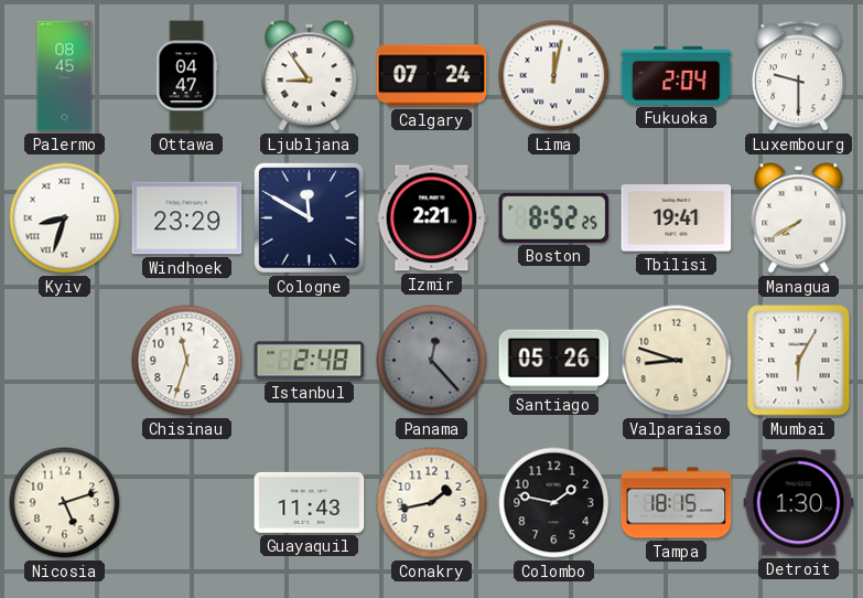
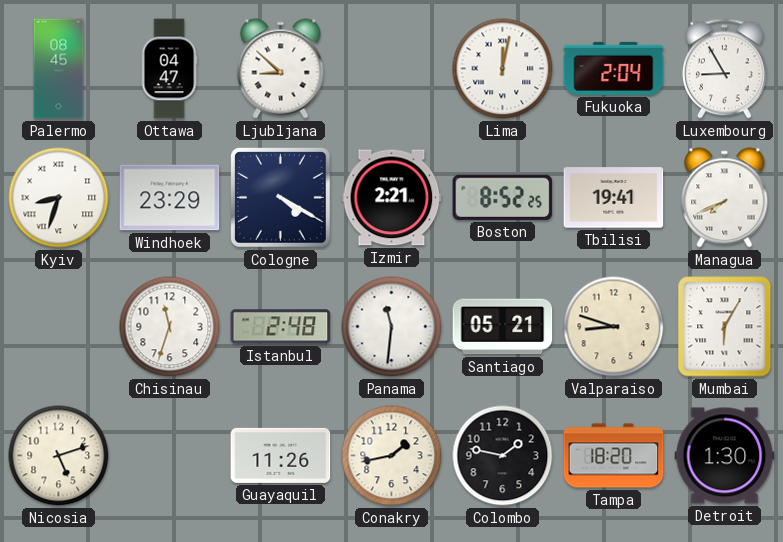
Ljubljana: 8:54 -> 8:52 (281, 69)
Calgary: 07:24 -> none (432, 76)
Luxembourg: 9:30 -> 8:55 (724, 69)
Cologne: 11:50 -> 4:20 (281, 198)
Managua: 7:40 -> 7:41 (725, 198)
Panama: 12:23 -> 11:31 (392, 327)
Panama dial: grey -> white (392, 327)
Santiago: 05:26 -> 05:21 (503, 327)
Guayaquil: 11:43 -> 11:26 (281, 455)
Tampa: 18:15 -> 18:20 (614, 456)
